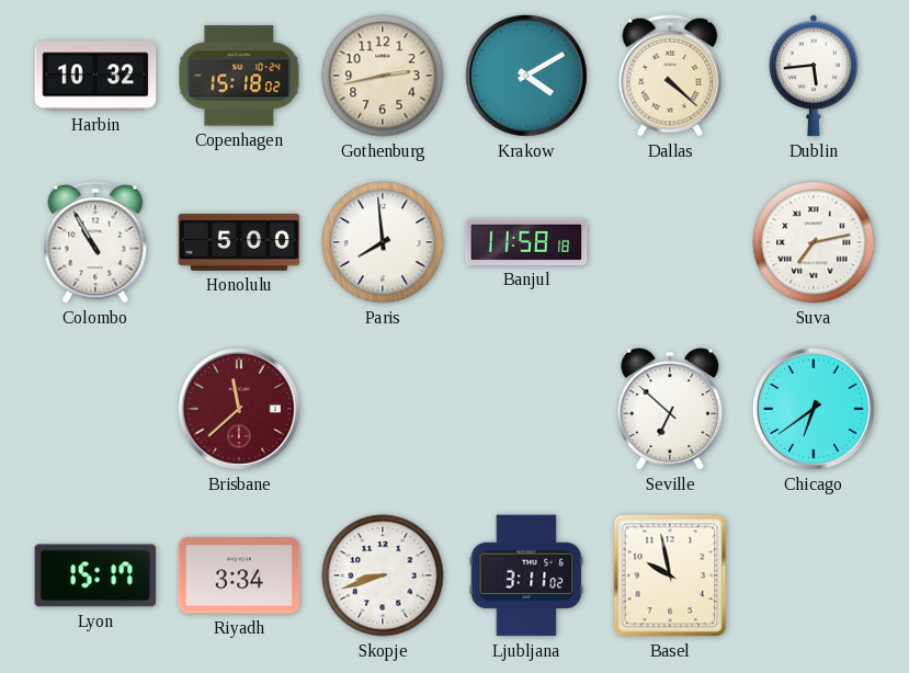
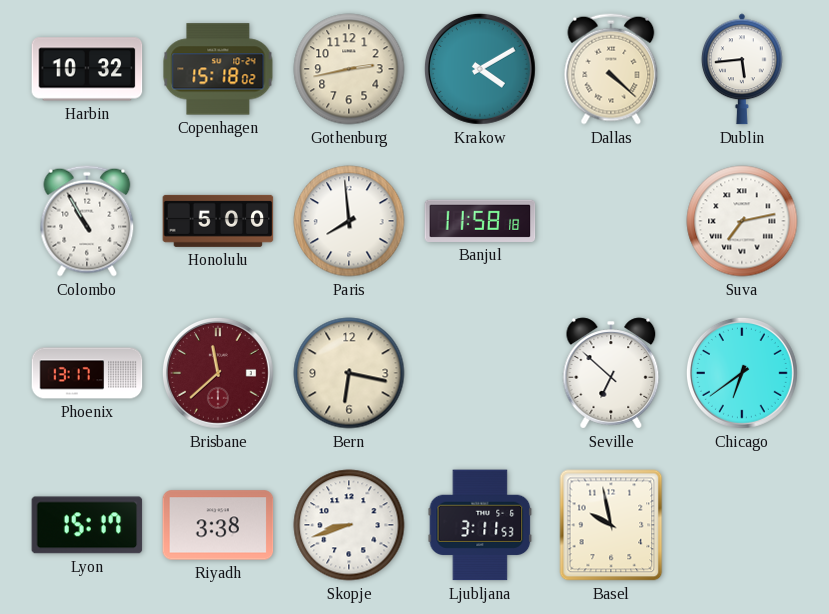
Phoenix: none -> 13:17 (87, 373)
Bern: none -> 6:17 (349, 373)
Riyadh: 3:34 -> 3:38 (218, 525)
Ljubljana: 3:11:02 -> 3:11:53 (480, 525)
